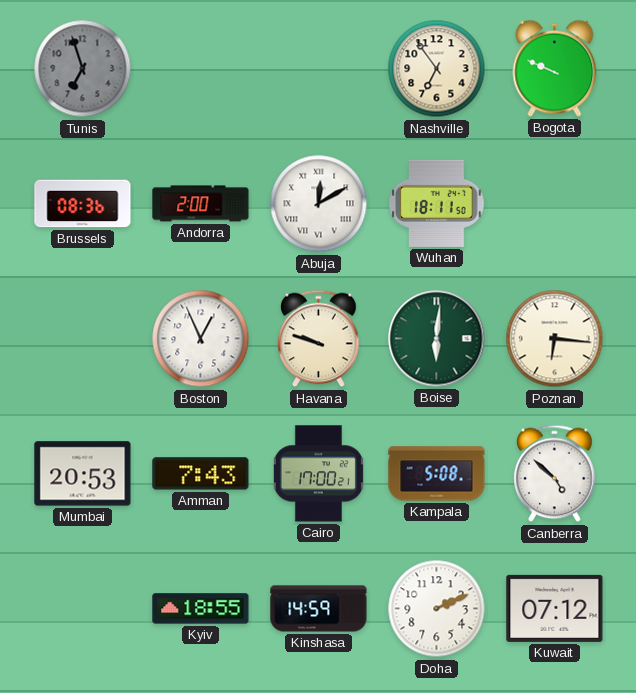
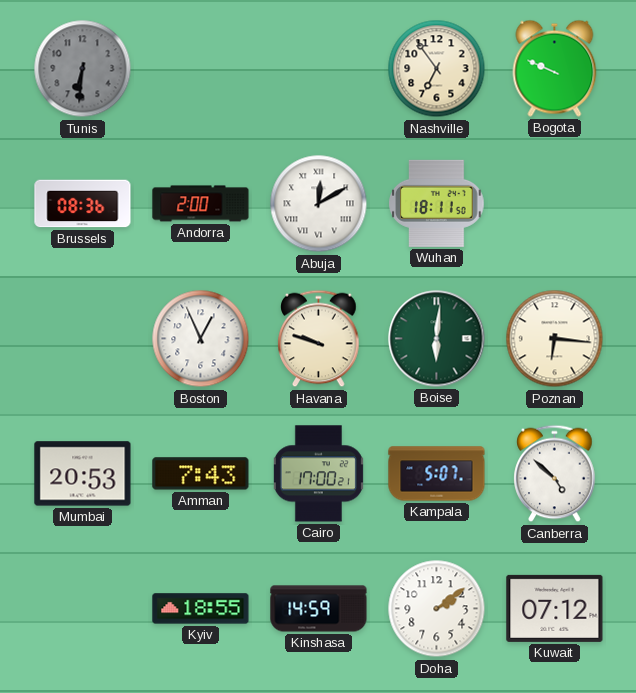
Tunis: 6:57 -> 6:31 (83, 69)
Kampala: 5:08 -> 5:07 (437, 474)
Doha: 2:11 -> 2:09 (437, 609)
